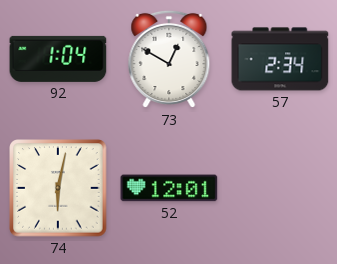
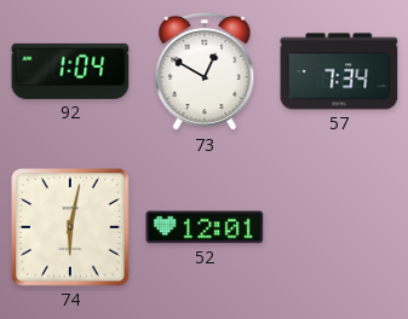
57: 2:34 -> 7:34 (339, 71)
